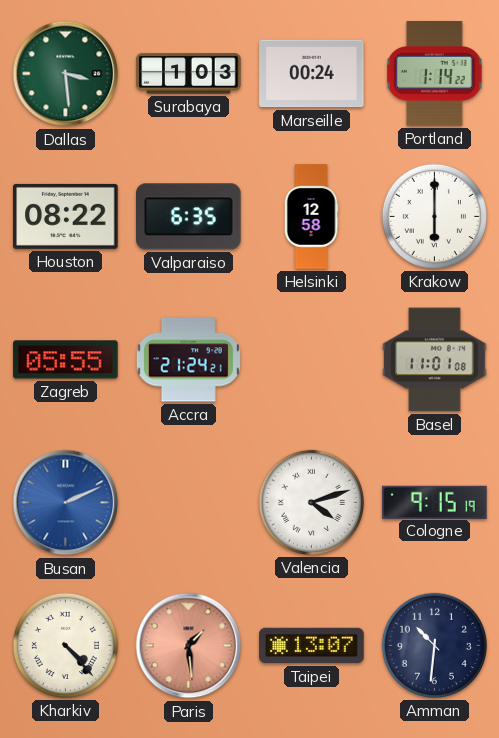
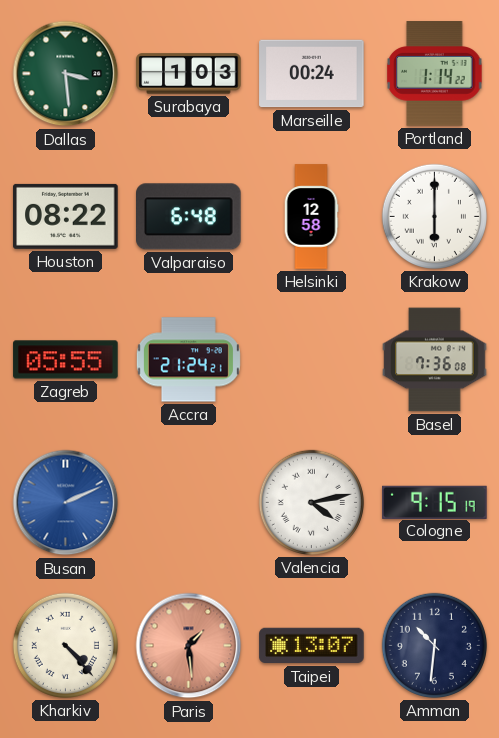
Valparaiso: 6:35 -> 6:48 (189, 217)
Basel: 11:01 -> 7:36 (435, 360)
Valencia: 4:12 -> 4:13 (311, 502)
